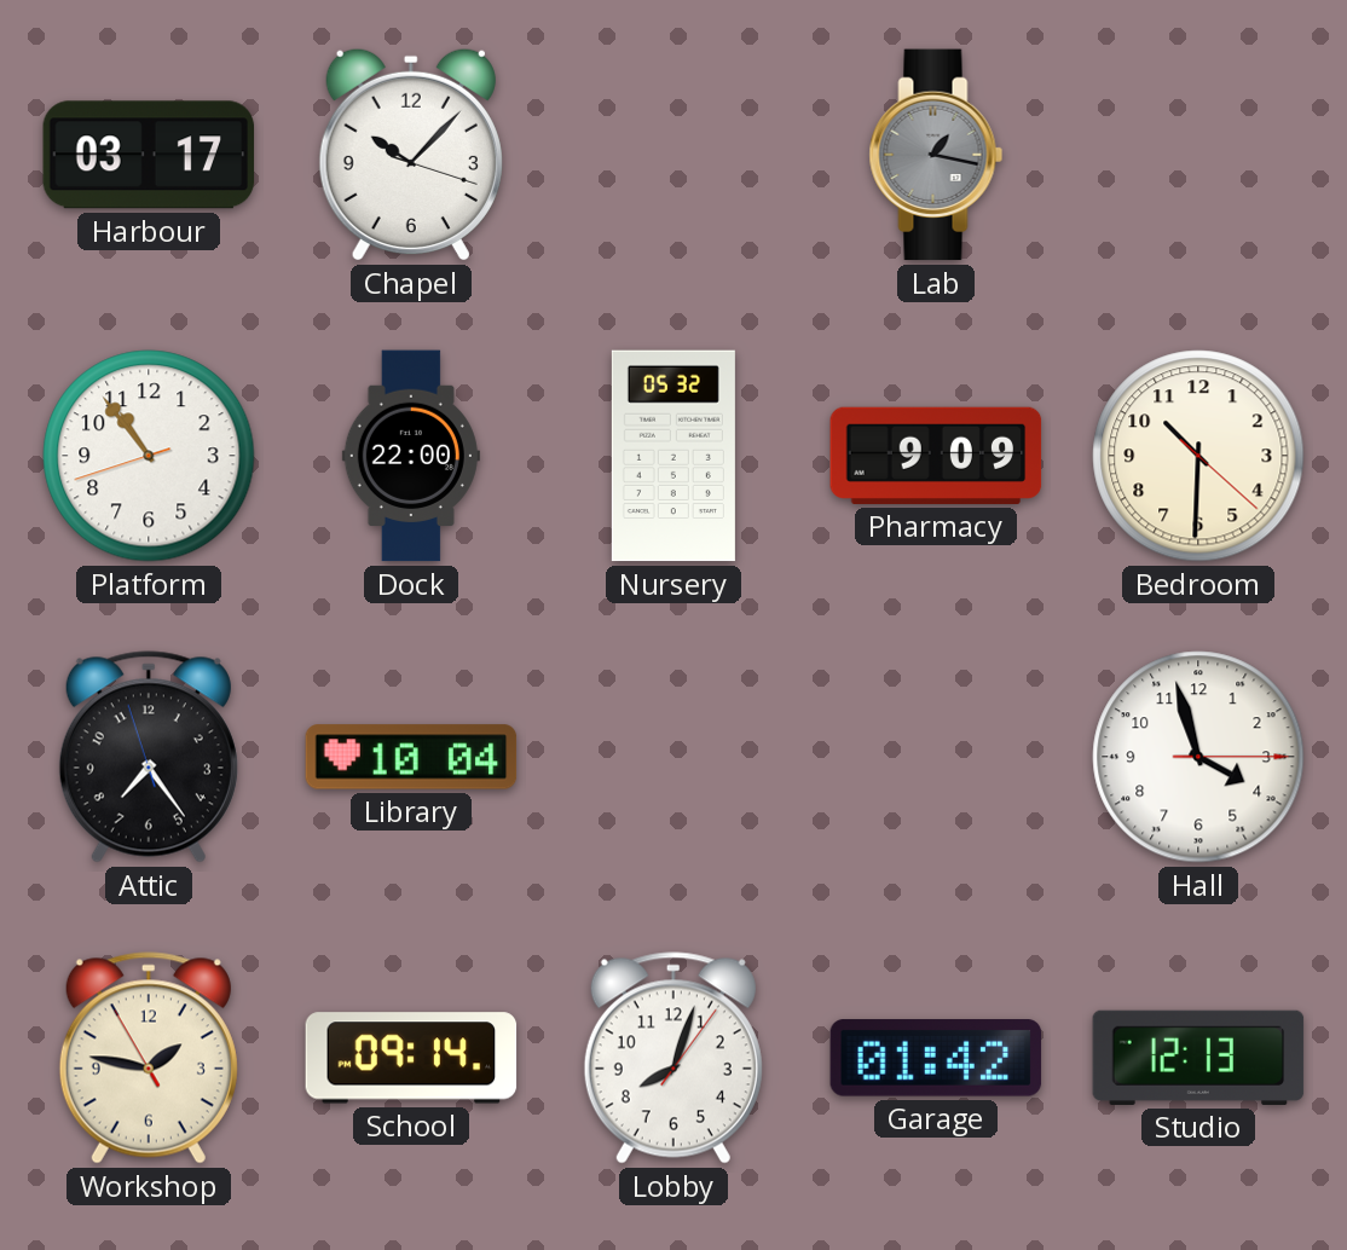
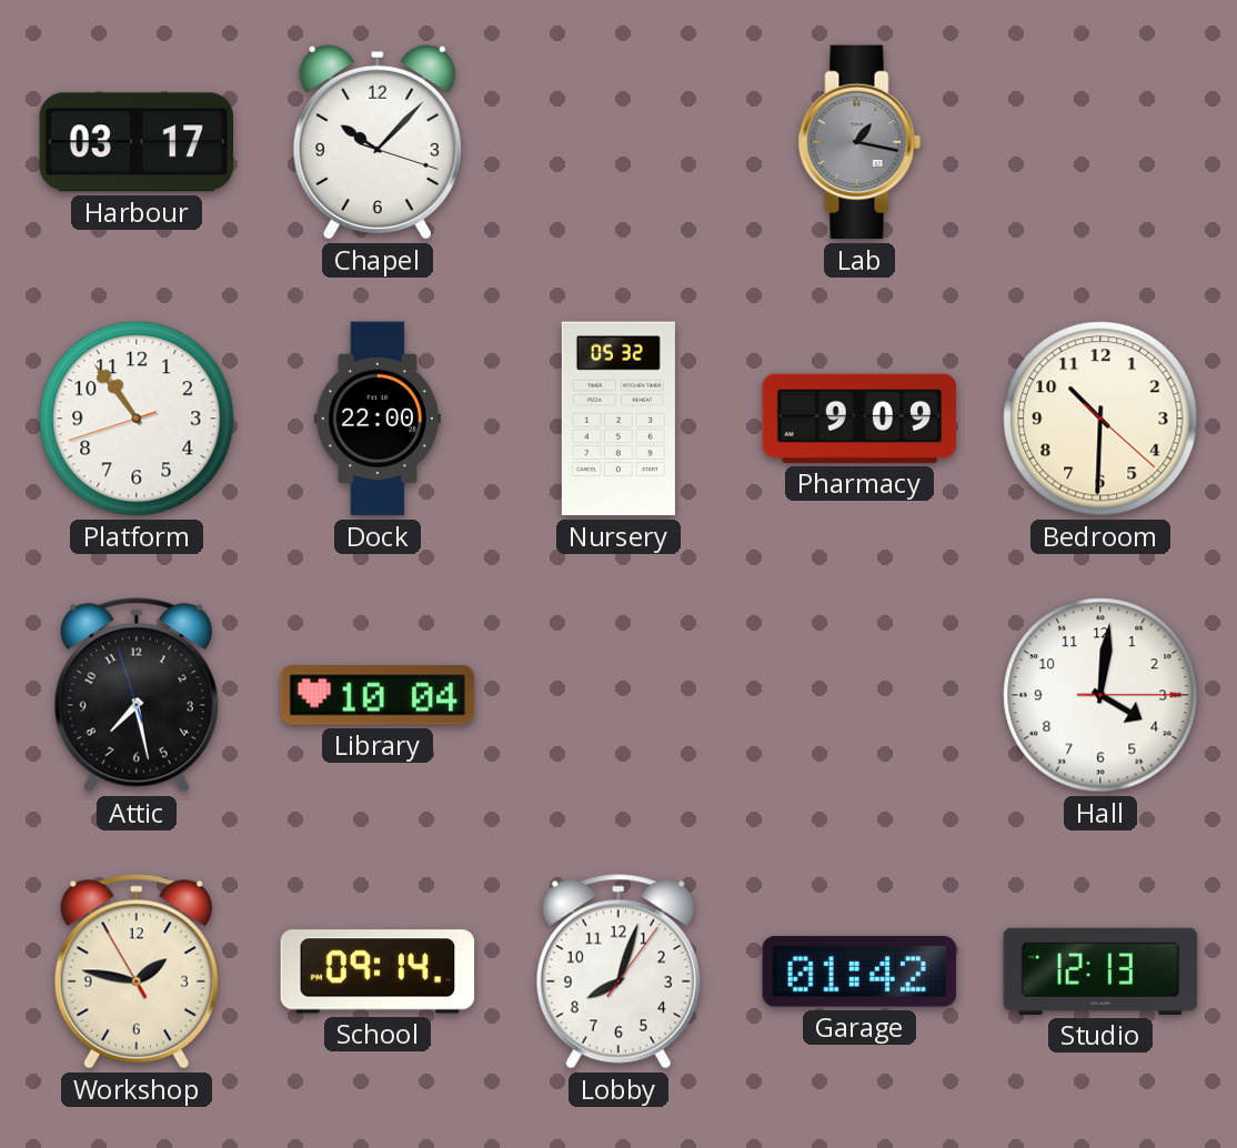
Attic: 7:23 -> 7:27 (137, 695)
Hall: 3:57 -> 4:01 (1100, 695)
